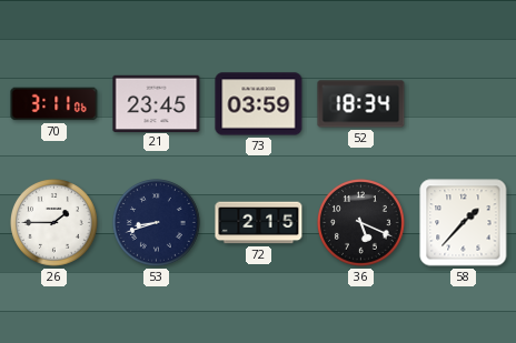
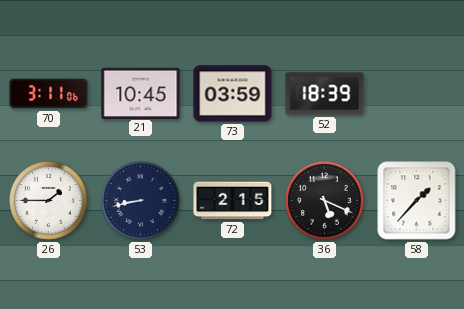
21: 23:45 -> 10:45 (141, 93)
52: 18:34 -> 18:39 (325, 94)
53: 8:42 -> 8:43 (141, 201)
